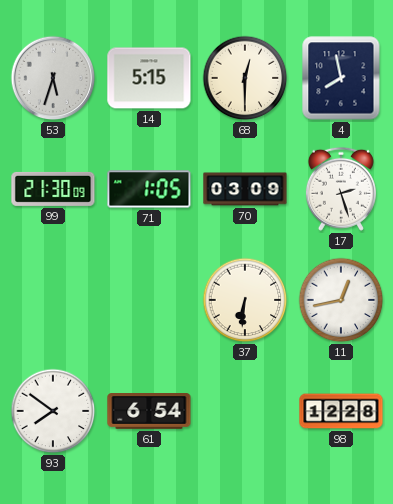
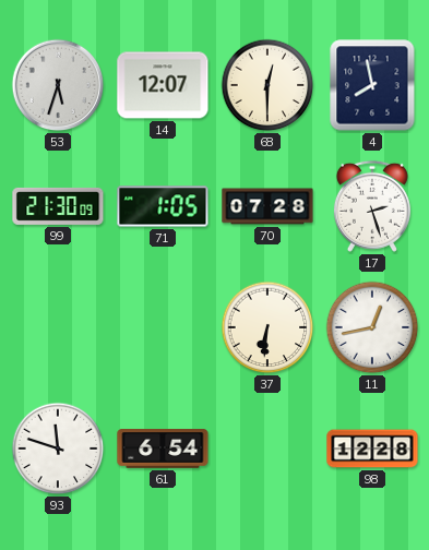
14: 5:15 -> 12:07 (163, 85)
70: 03:09 -> 07:28 (267, 206)
93: 7:51 -> 11:48 (58, 449)
